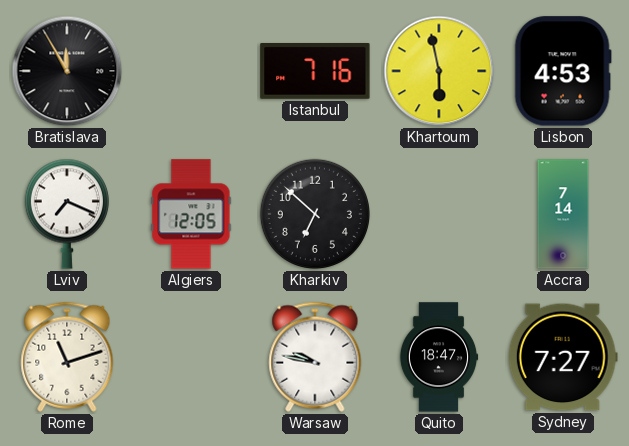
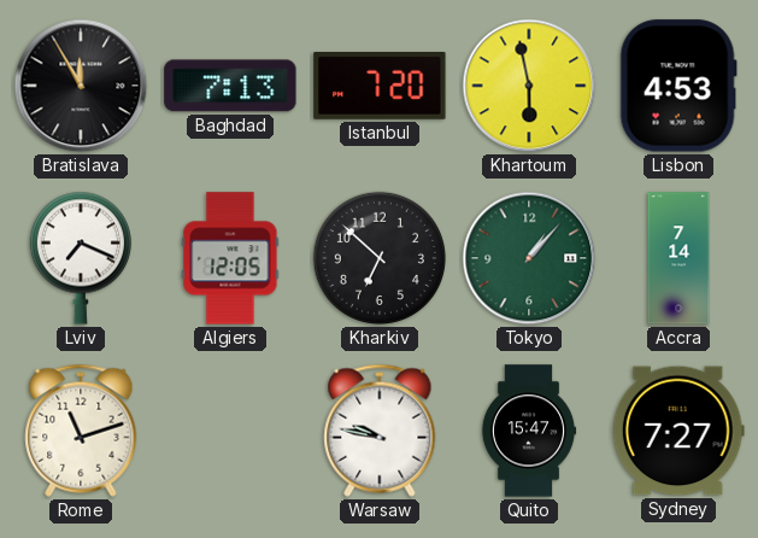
Baghdad: none -> 7:13 (230, 86)
Istanbul: 7:16 -> 7:20 (380, 87)
Tokyo: none -> 1:07 (529, 258)
Quito: 18:47 -> 15:47 (529, 431)
